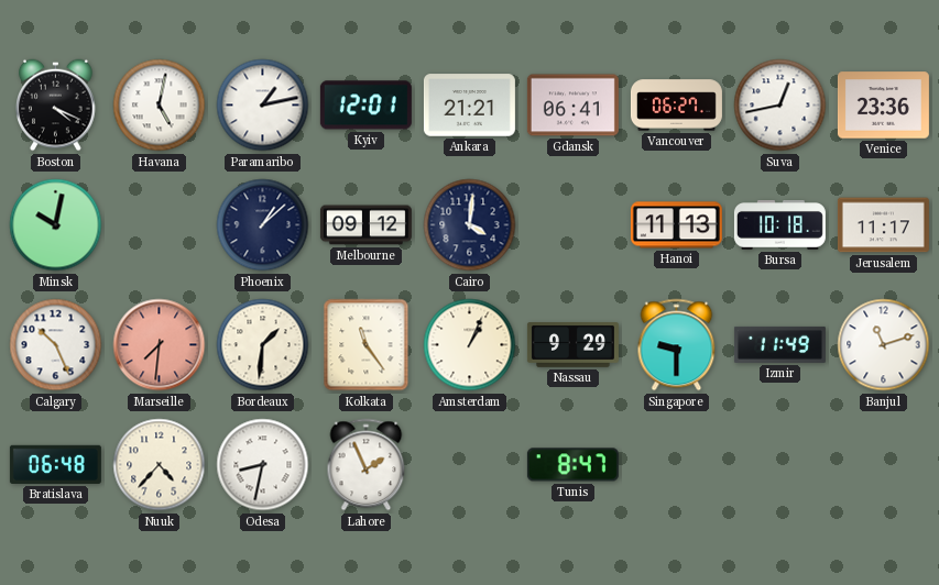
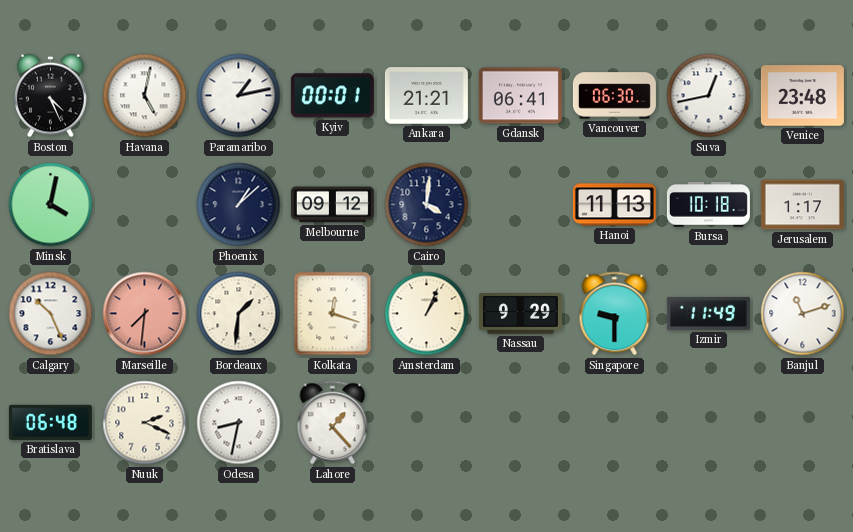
Boston: 4:19 -> 4:26 (51, 96)
Kyiv: 12:01 -> 00:01 (332, 96)
Vancouver: 06:27 -> 06:30 (614, 96)
Venice: 23:36 -> 23:48 (802, 96)
Minsk: 10:02 -> 4:02 (51, 205)
Jerusalem: 11:17 -> 1:17 (802, 205)
Kolkata: 11:24 -> 12:18 (333, 314)
Nuuk: 4:37 -> 2:19 (145, 423)
Lahore: 1:56 -> 1:23 (333, 423)
Tunis: 8:47 -> none (572, 465)
